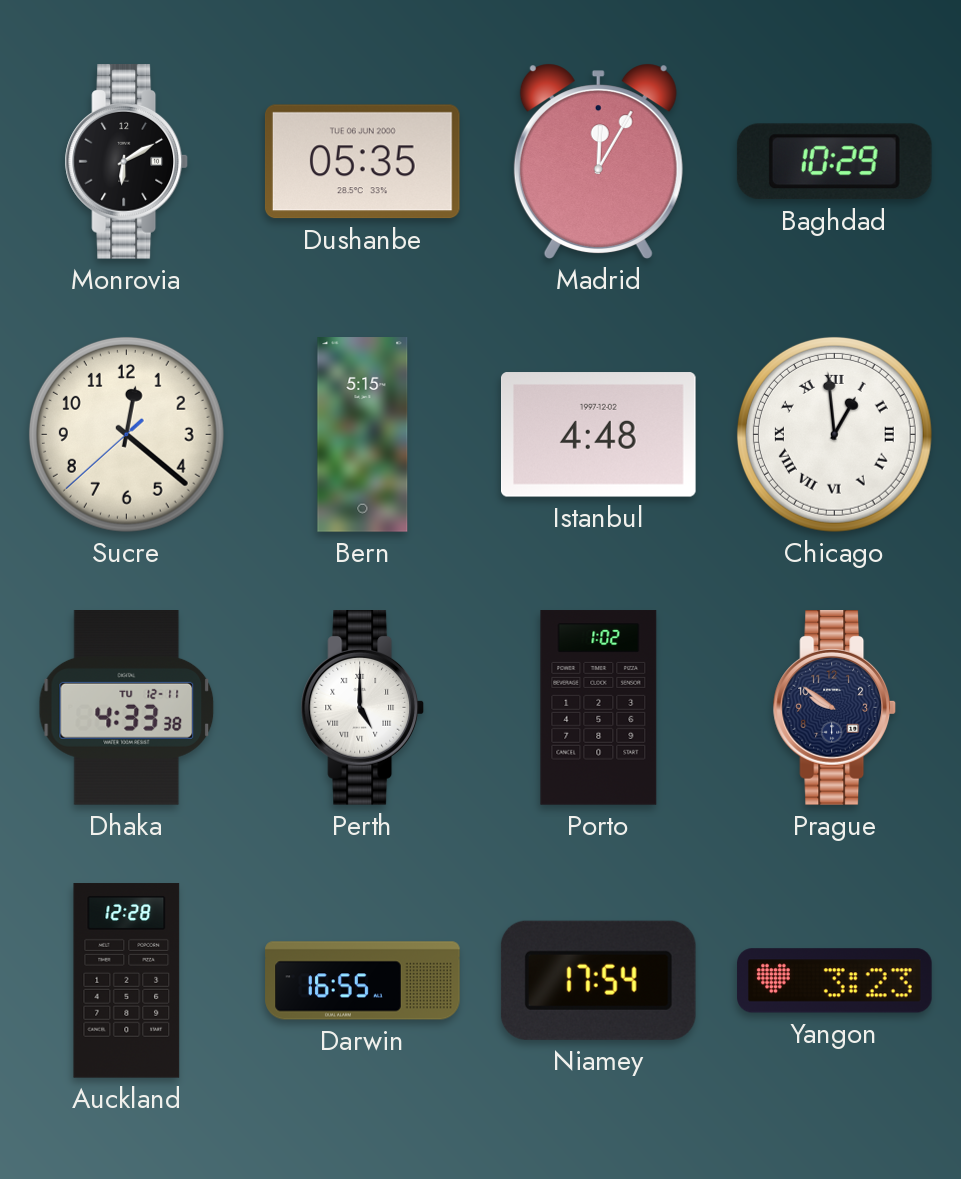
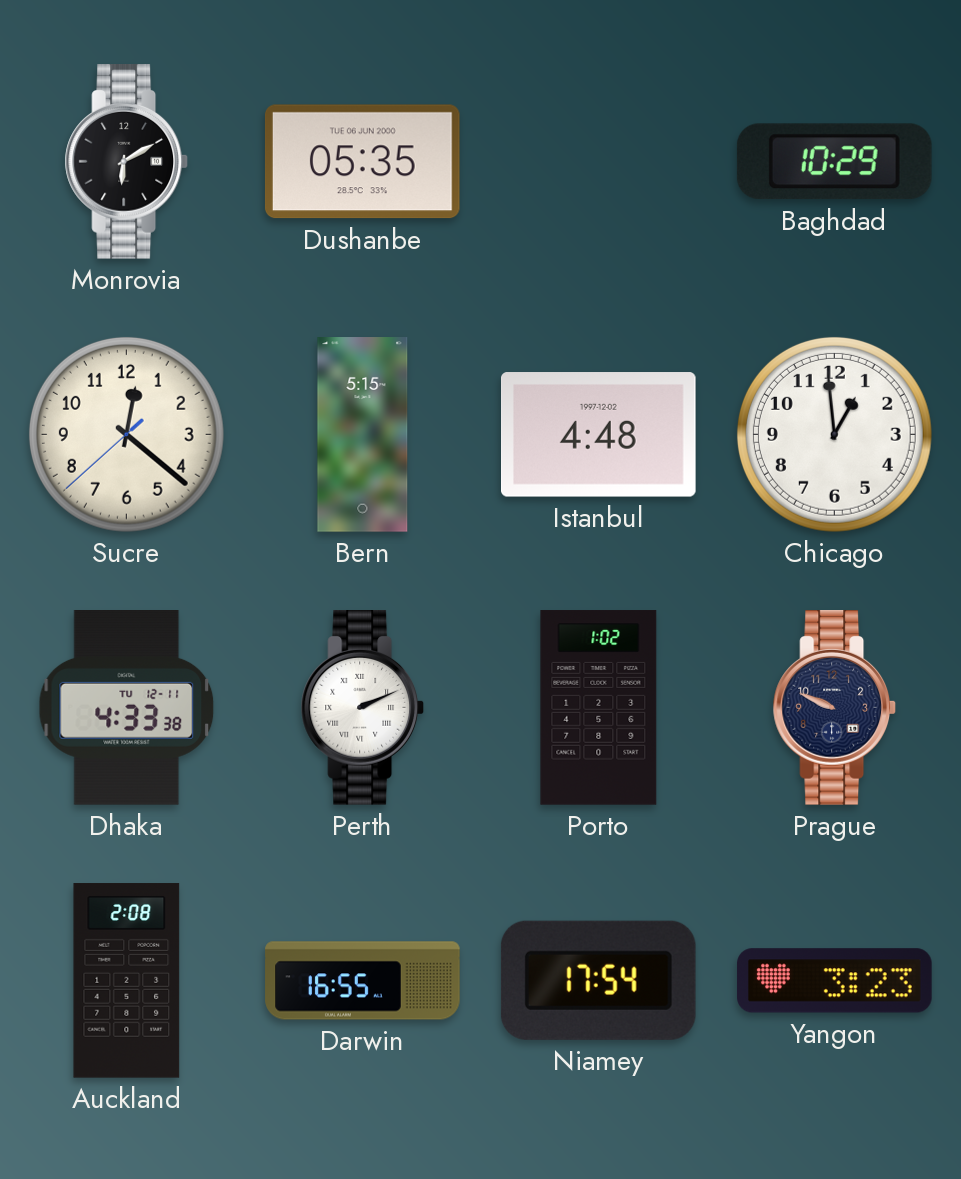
Madrid: 12:05 -> none (598, 161)
Chicago numerals: Roman -> Arabic (834, 434)
Perth: 5:00 -> 2:11 (362, 708)
Prague: 9:51 -> 9:49 (834, 708)
Auckland: 12:28 -> 2:08 (127, 981)
